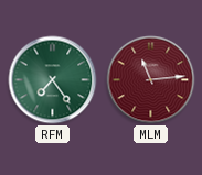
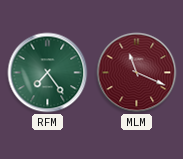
MLM: 11:14 -> 11:19 (137, 73)
